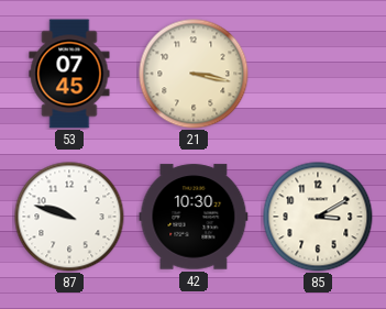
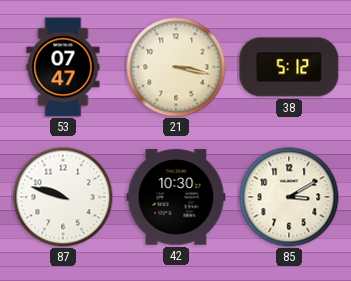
53: 07:45 -> 07:47 (63, 67)
38: none -> 5:12 (289, 67)
